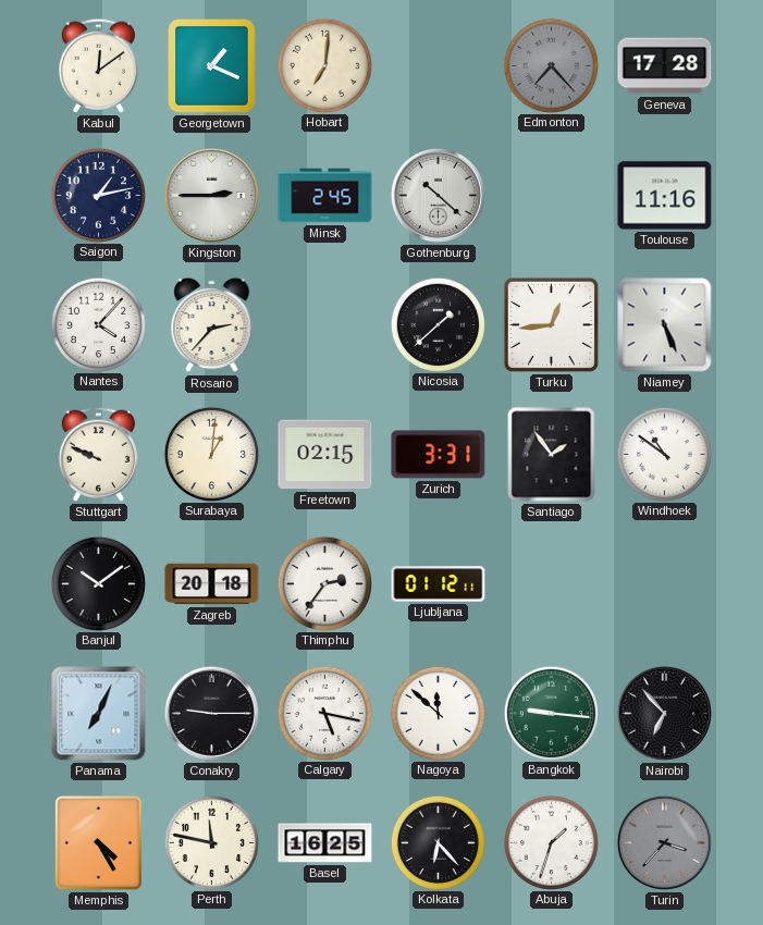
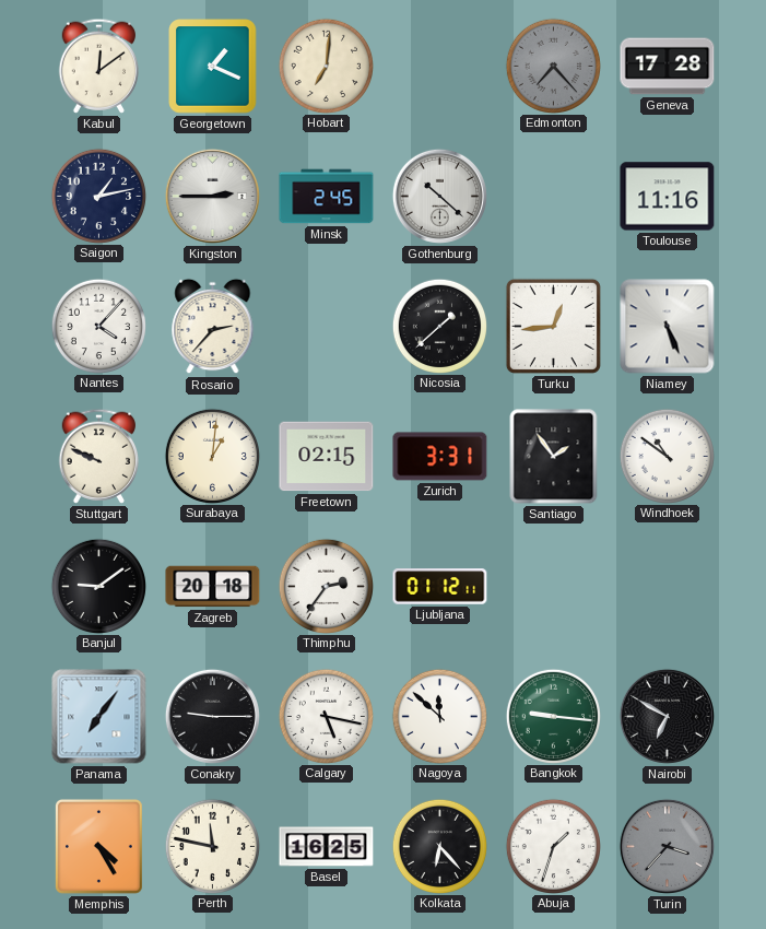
Banjul: 10:09 -> 9:09 (98, 586)
Panama: 7:04 -> 7:06 (99, 717)
Nairobi: 6:53 -> 6:50 (667, 716)
